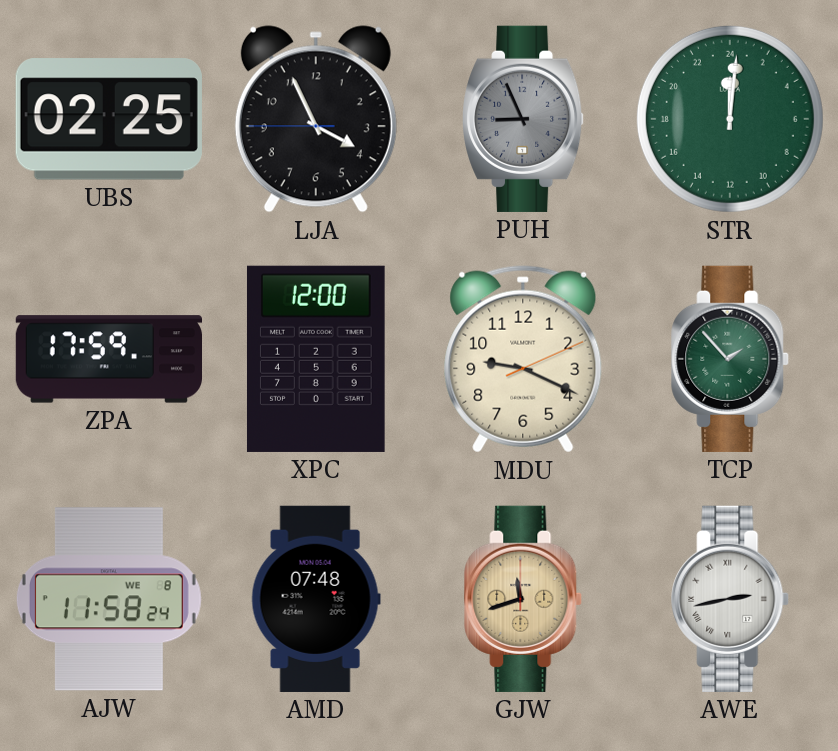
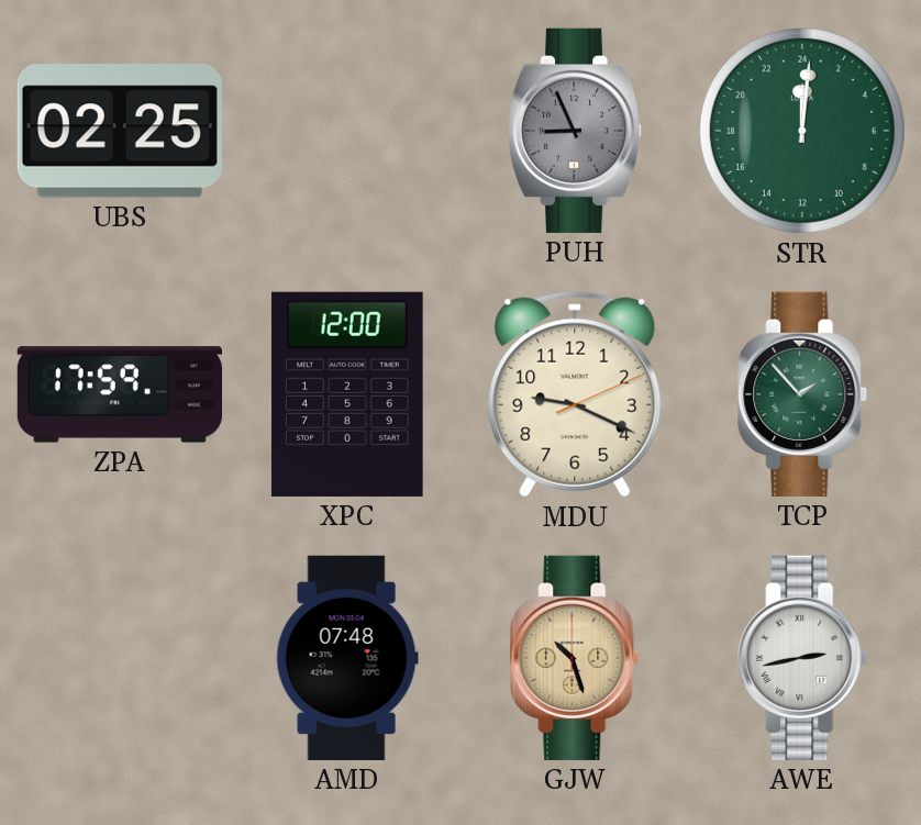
LJA: 3:55 -> none (316, 119)
AJW: 11:58 -> none (109, 599)
GJW: 11:42 -> 10:27 (576, 658)
